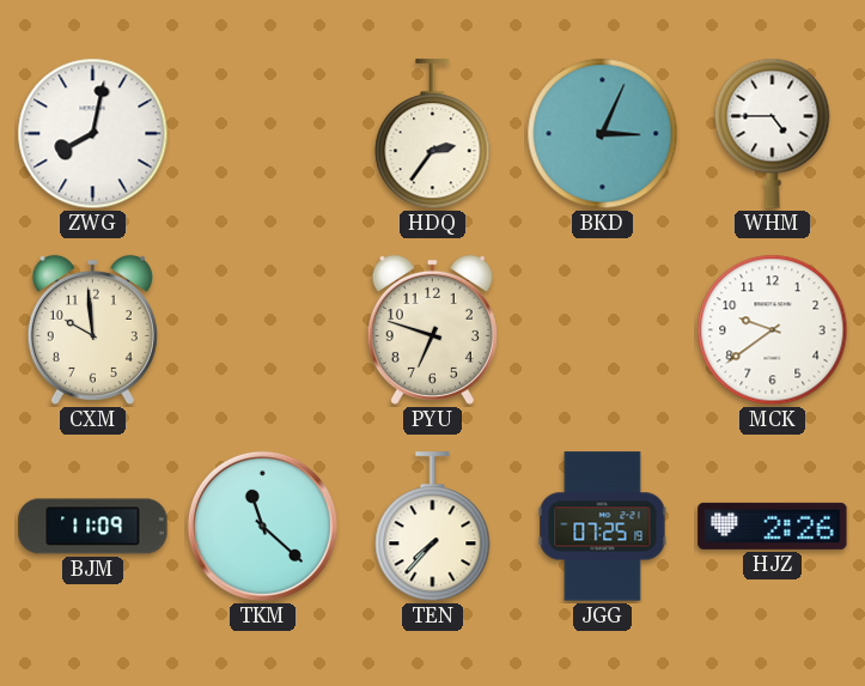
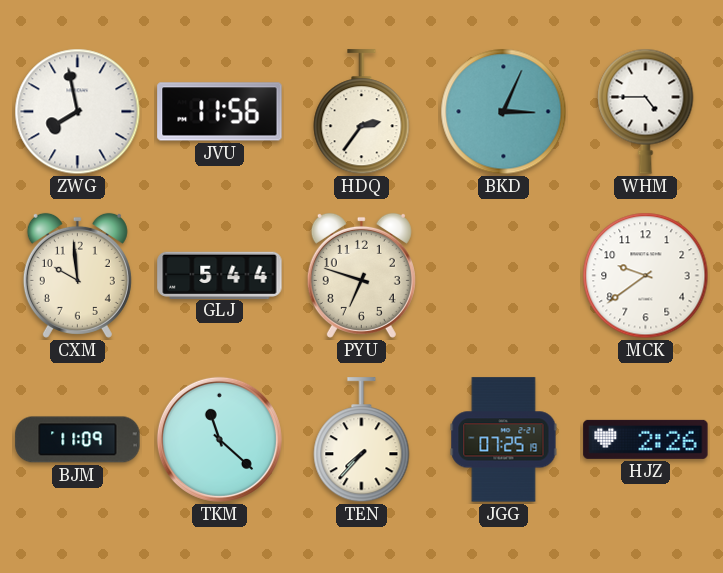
ZWG: 8:02 -> 7:58 (78, 112)
JVU: none -> 11:56 (220, 112)
GLJ: none -> 5:44 (220, 275)
